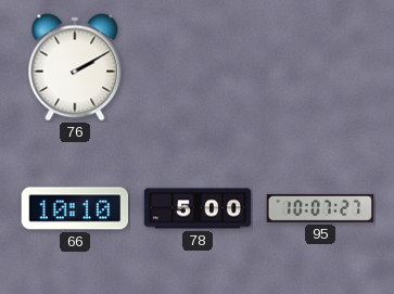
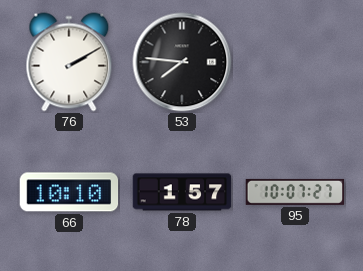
53: none -> 7:46 (182, 62)
78: 5:00 -> 1:57 (182, 192)
